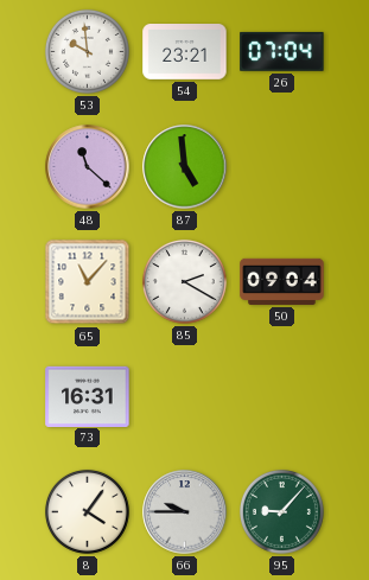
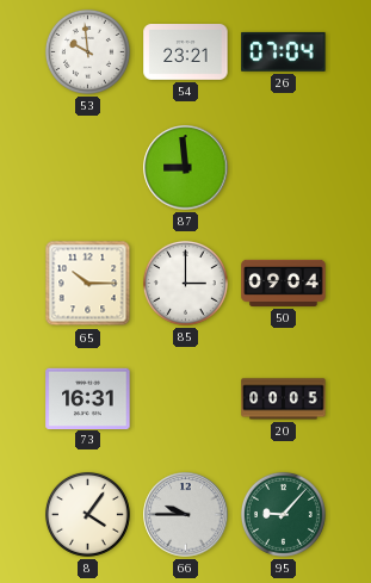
48: 11:22 -> none (88, 167)
87: 4:59 -> 8:59 (186, 168)
65: 11:07 -> 10:15 (88, 284)
85: 2:20 -> 3:00 (185, 283)
20: none -> 00:05 (284, 399)
